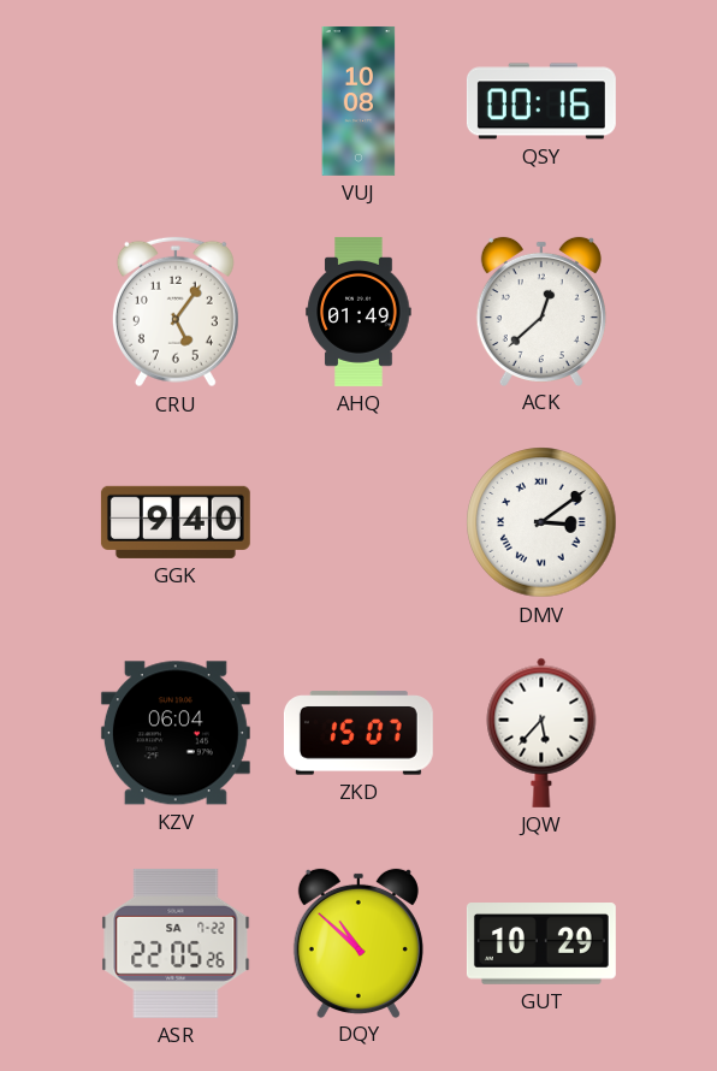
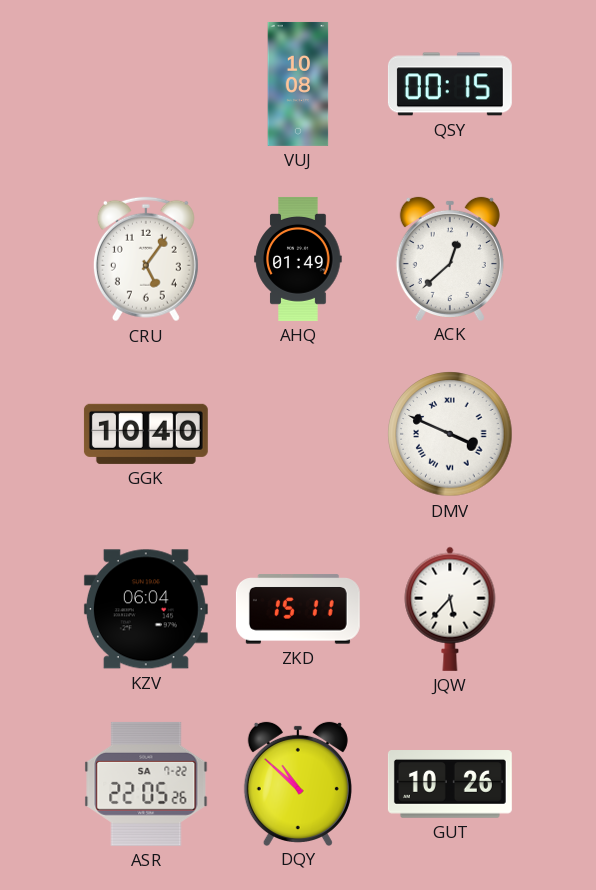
QSY: 00:16 -> 00:15 (450, 84)
GGK: 9:40 -> 10:40 (146, 434)
DMV: 3:09 -> 3:49 (450, 434)
ZKD: 15:07 -> 15:11 (298, 609)
GUT: 10:29 -> 10:26 (450, 784)
